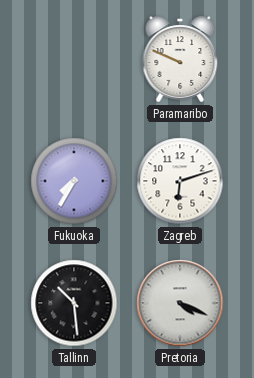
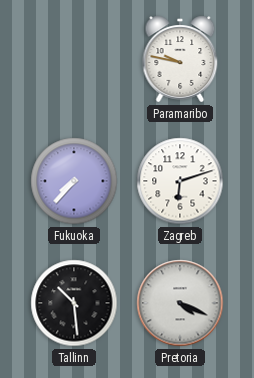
Paramaribo: 9:49 -> 9:47 (180, 59)
Fukuoka: 7:35 -> 7:37 (74, 181)
